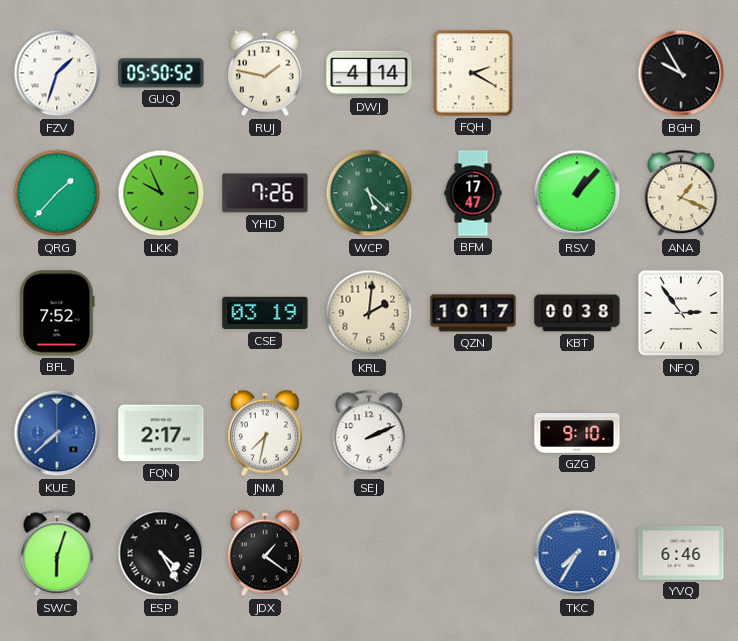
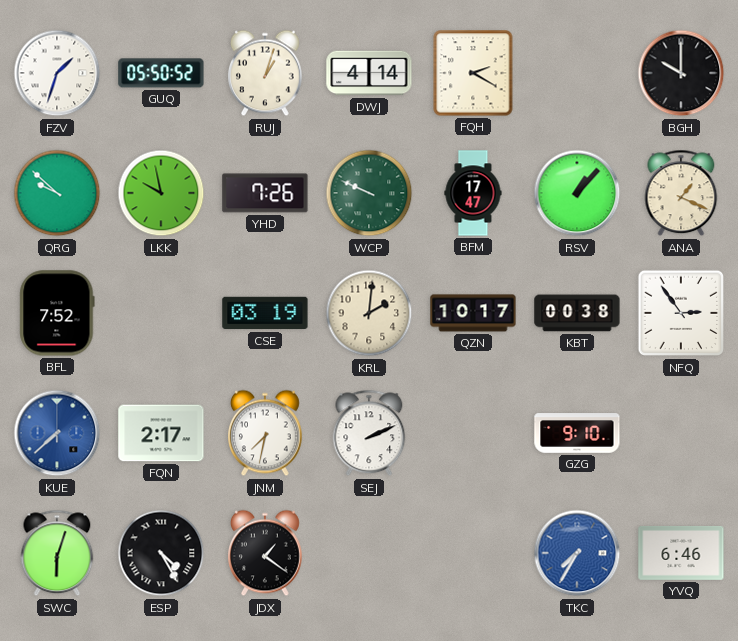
RUJ: 1:47 -> 1:03 (266, 73)
BGH: 9:55 -> 10:00 (681, 73)
QRG: 1:37 -> 9:52 (57, 193)
LKK: 9:56 -> 9:58 (161, 193)
WCP: 5:22 -> 9:49 (369, 193)
